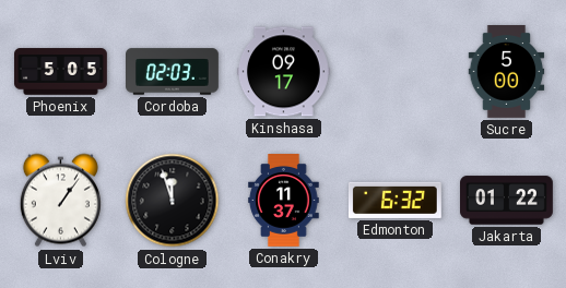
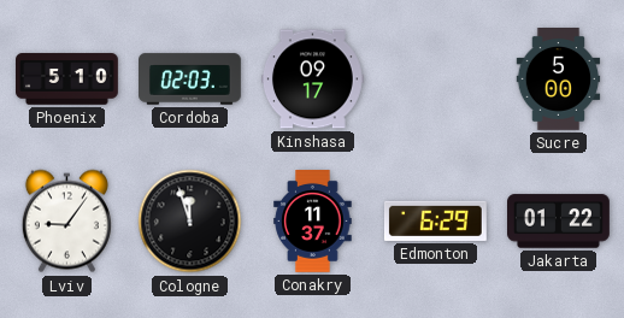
Phoenix: 5:05 -> 5:10 (67, 79)
Lviv: 1:06 -> 9:06 (66, 222)
Edmonton: 6:32 -> 6:29 (435, 220)
